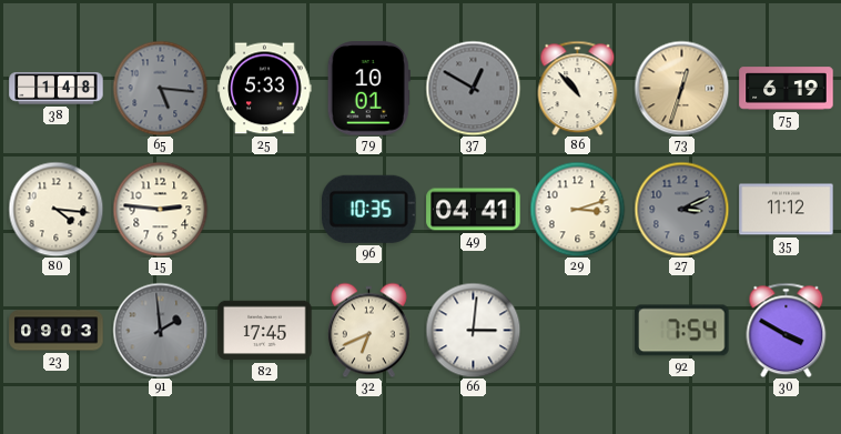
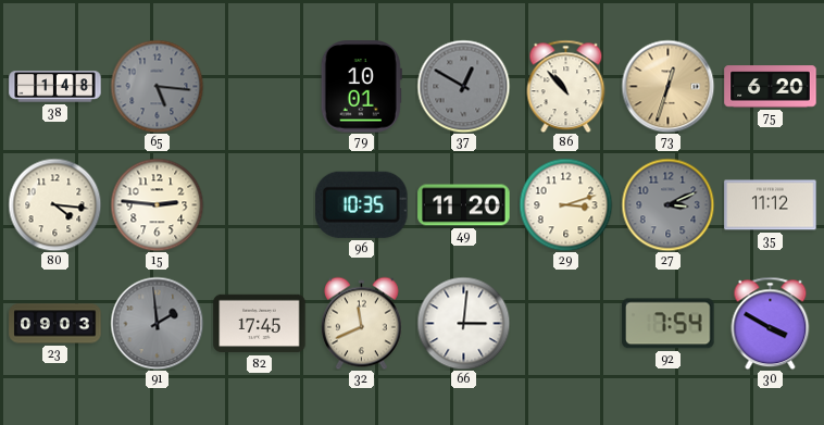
25: 5:33 -> none (265, 89)
75: 6:19 -> 6:20 (771, 87)
49: 04:41 -> 11:20 (464, 205)
32: 6:41 -> 11:41 (361, 323)
